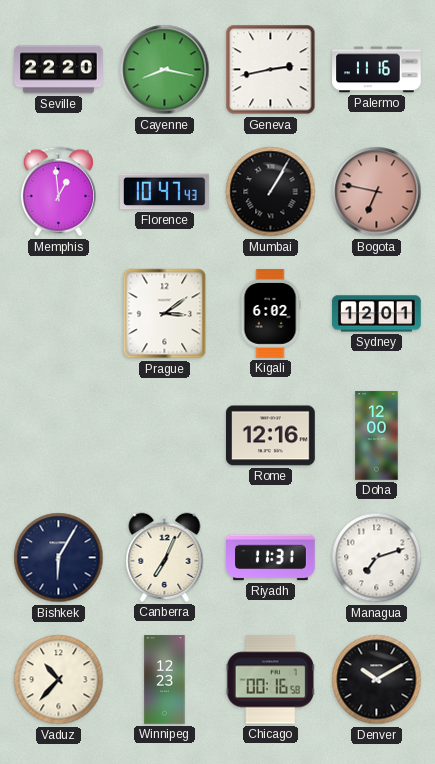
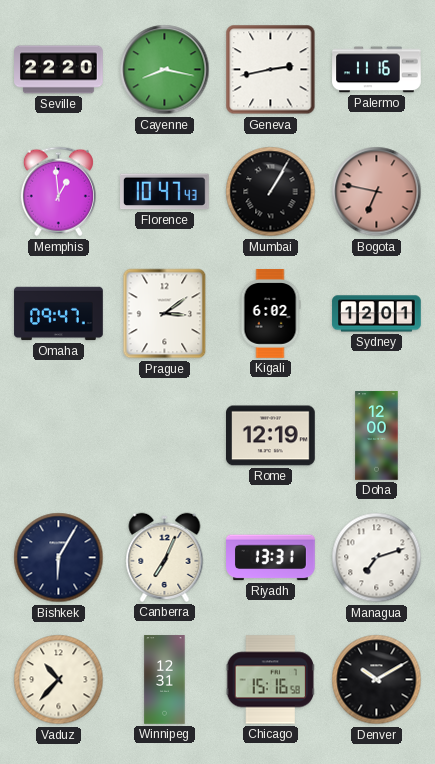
Omaha: none -> 09:47 (59, 314)
Rome: 12:16 -> 12:19 (271, 436)
Riyadh: 11:31 -> 13:31 (271, 558)
Winnipeg: 12:23 -> 12:31 (165, 680)
Chicago: 00:16 -> 15:16 (270, 680)
